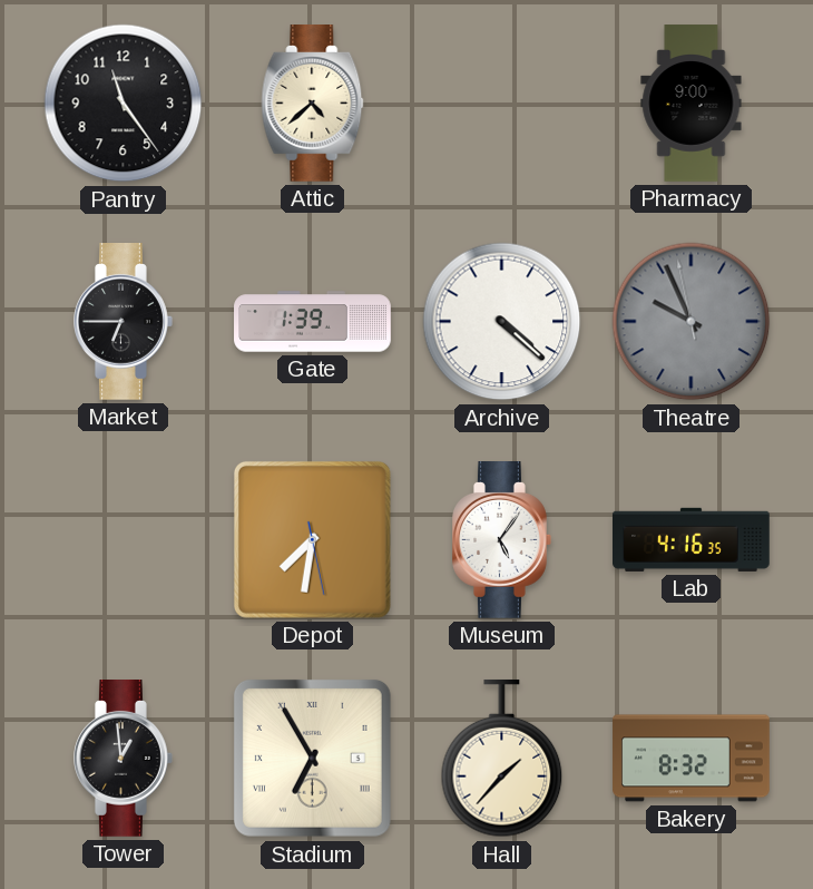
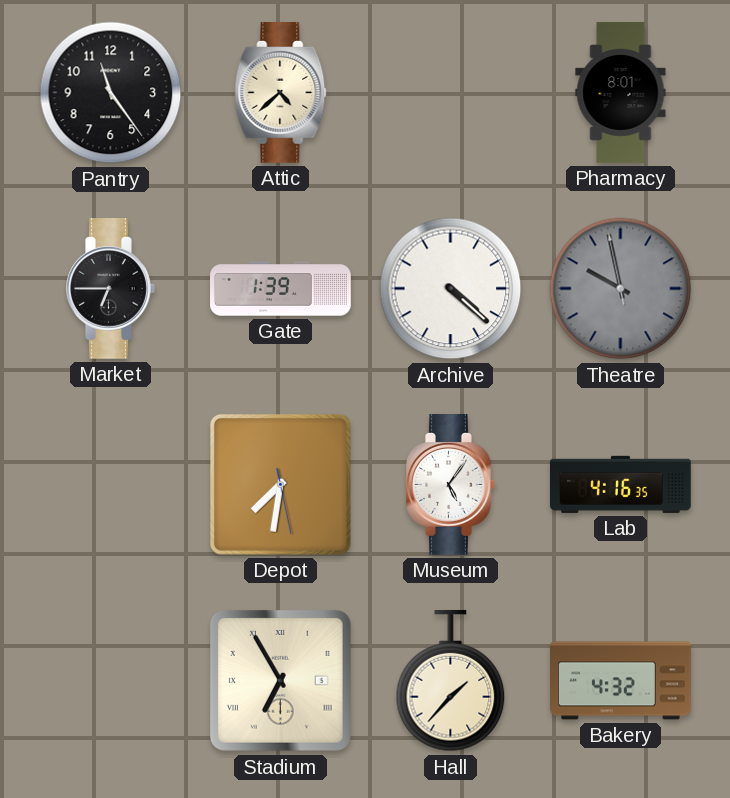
Pharmacy: 9:00 -> 8:01 (621, 93)
Theatre: 9:55 -> 9:57 (621, 289)
Tower: 12:59 -> none (124, 759)
Bakery: 8:32 -> 4:32 (621, 681)
